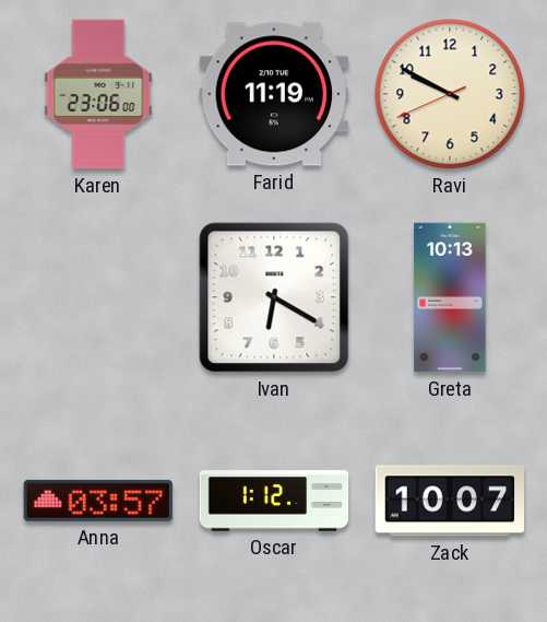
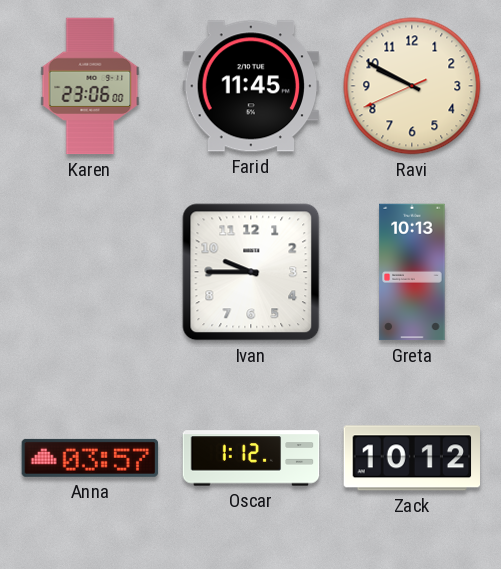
Farid: 11:19 -> 11:45 (251, 86)
Ivan: 6:20 -> 9:45 (251, 272)
Zack: 10:07 -> 10:12 (412, 458)
